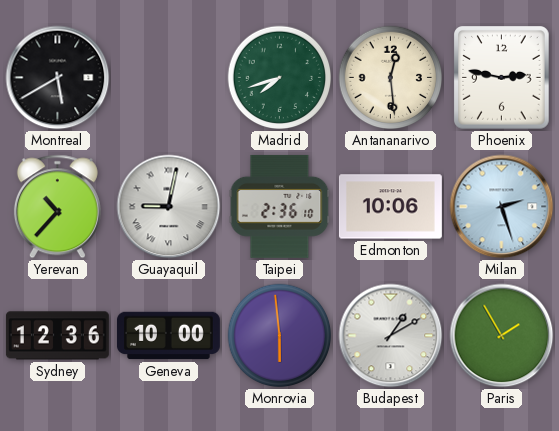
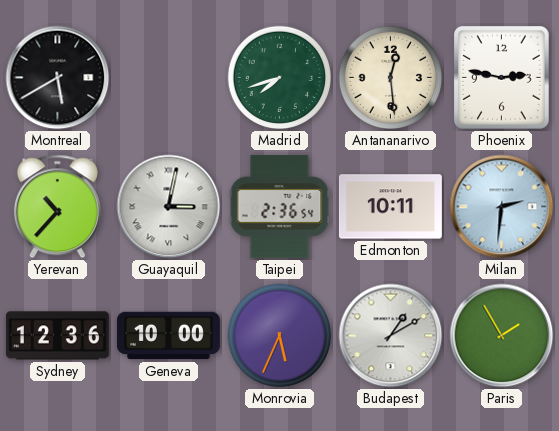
Guayaquil: 9:02 -> 3:02 (169, 207)
Taipei: 2:36:10 -> 2:36:54 (280, 206)
Edmonton: 10:06 -> 10:11 (390, 207)
Milan: 2:27 -> 2:31 (502, 207)
Monrovia: 5:59 -> 5:34 (280, 336)
